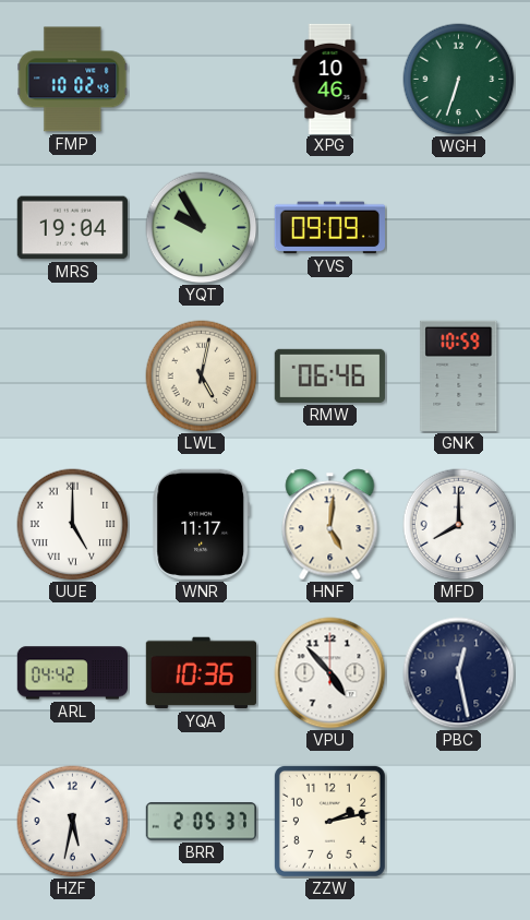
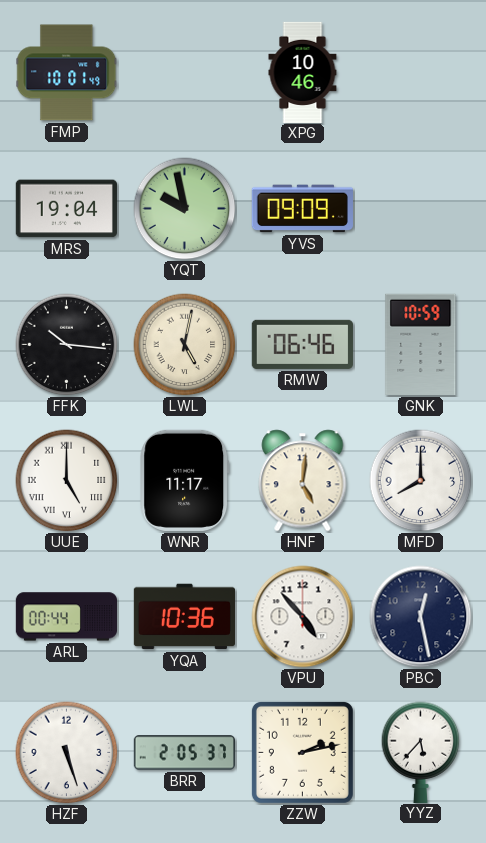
FMP: 10:02 -> 10:01 (67, 73)
WGH: 6:33 -> none (459, 80)
YQT: 9:55 -> 9:58 (185, 209)
FFK: none -> 10:16 (67, 345)
ARL: 04:42 -> 00:44 (66, 617)
HZF: 5:32 -> 5:27 (67, 753)
YYZ: none -> 5:37 (421, 752)
